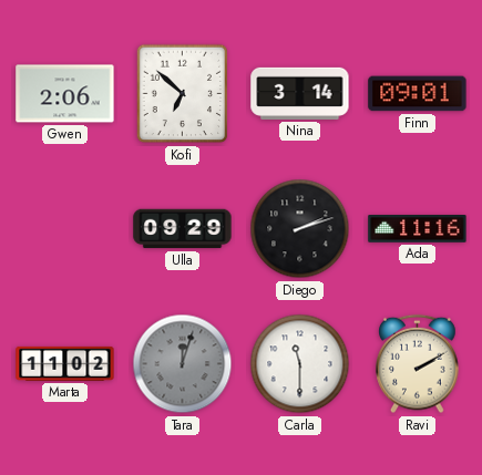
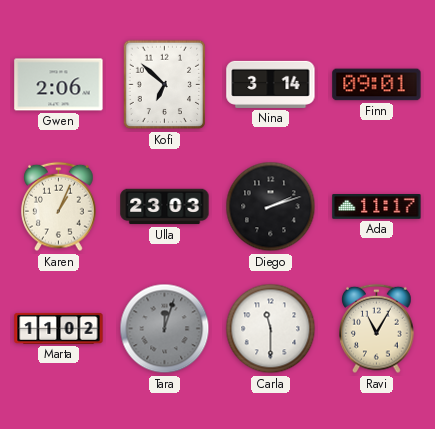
Karen: none -> 1:04 (59, 207)
Ulla: 09:29 -> 23:03 (165, 207)
Ada: 11:16 -> 11:17 (377, 207)
Ravi: 2:10 -> 11:05 (377, 329)
